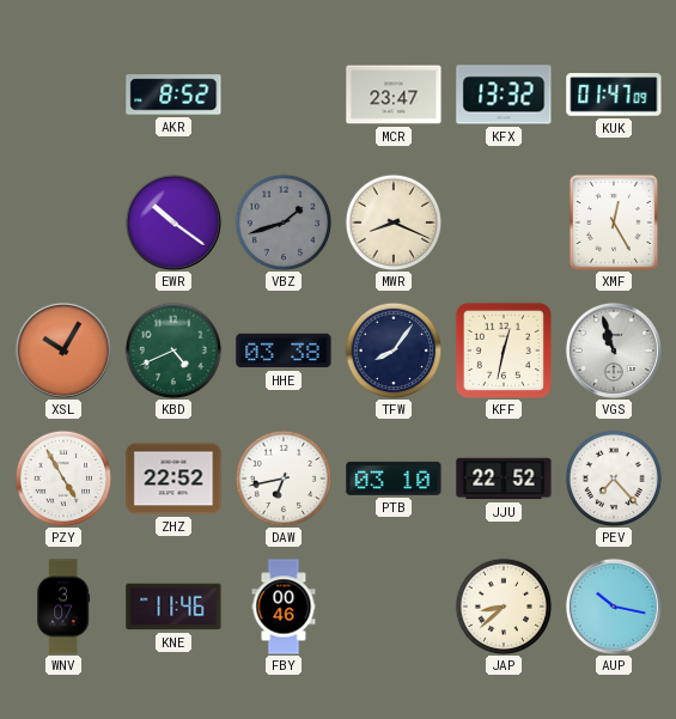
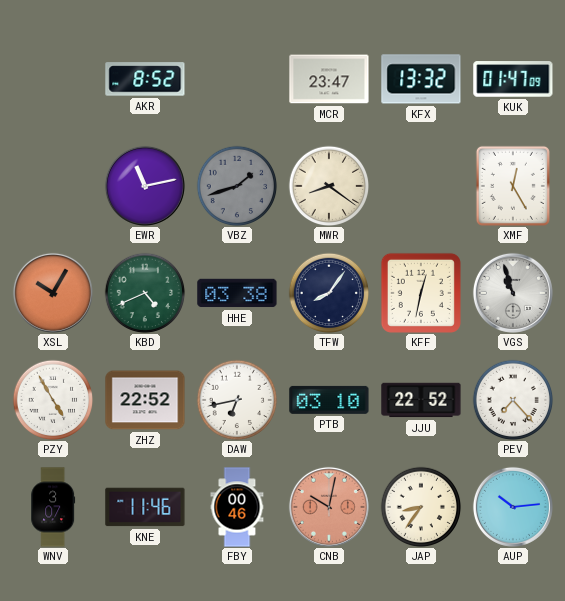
EWR: 10:21 -> 11:13 (145, 186)
MWR: 8:19 -> 8:21 (329, 186)
CNB: none -> 10:02 (329, 507)
JAP: 8:38 -> 8:36 (421, 507)
AUP: 10:17 -> 10:14 (513, 507)
